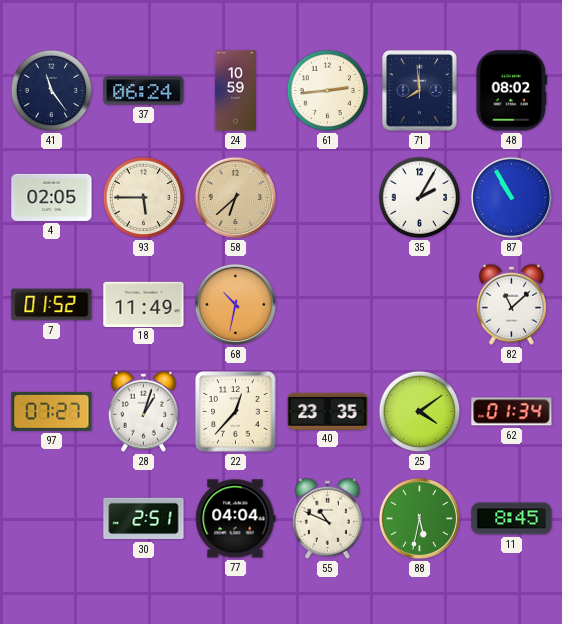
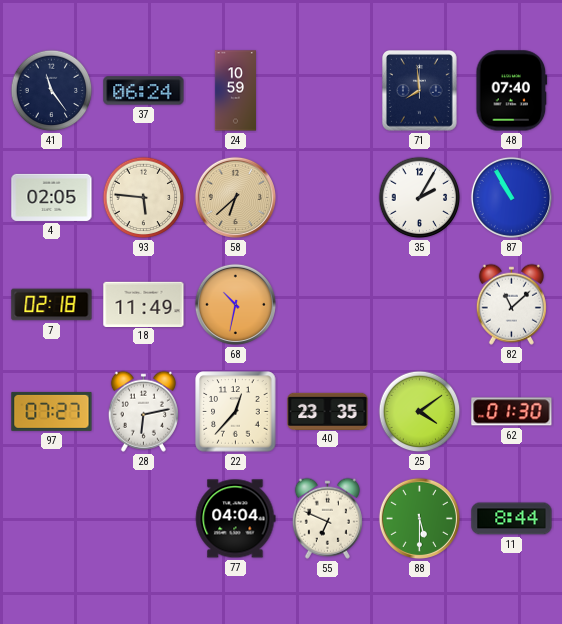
61: 2:44 -> none (328, 91)
48: 08:02 -> 07:40 (512, 91)
93: 5:45 -> 5:46 (144, 198)
7: 01:52 -> 02:18 (52, 305)
28: 1:03 -> 6:13 (143, 411)
62: 01:34 -> 01:30 (512, 412)
30: 2:51 -> none (144, 519)
55: 10:49 -> 6:49 (327, 518)
88: 5:32 -> 5:30 (419, 518)
11: 8:45 -> 8:44 (512, 519)
